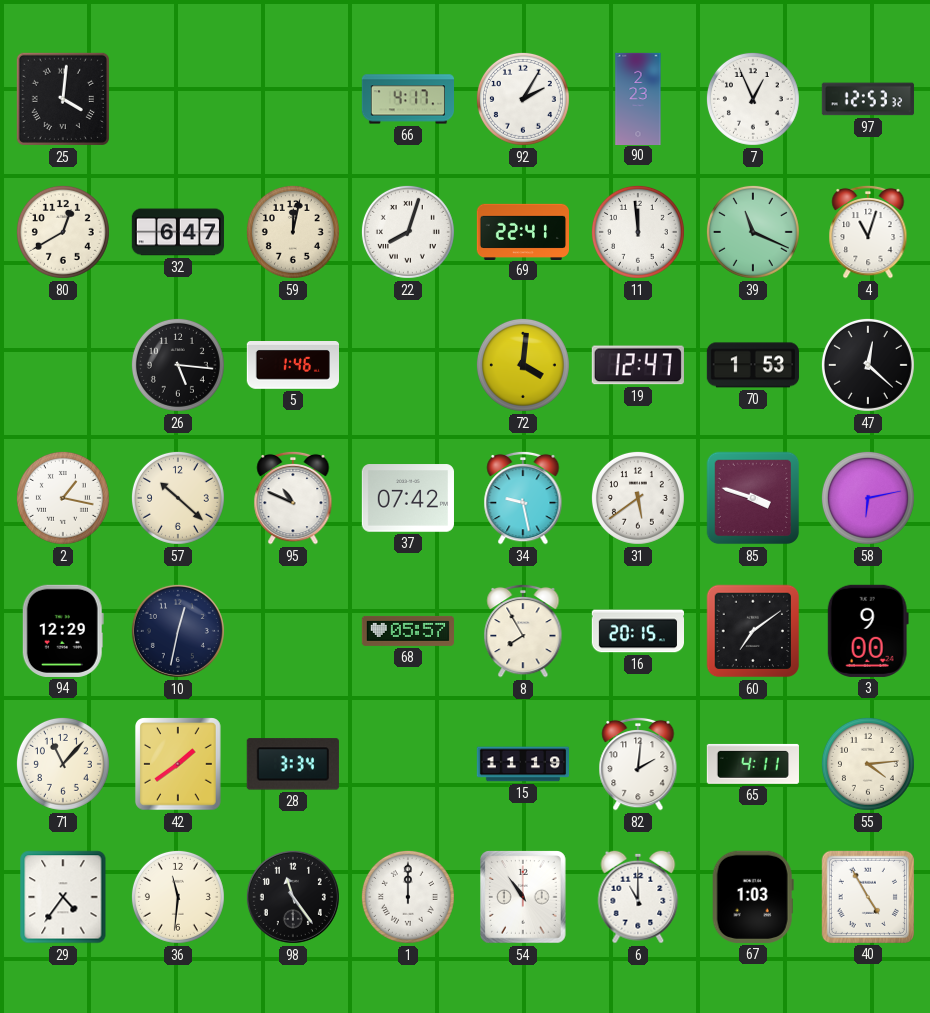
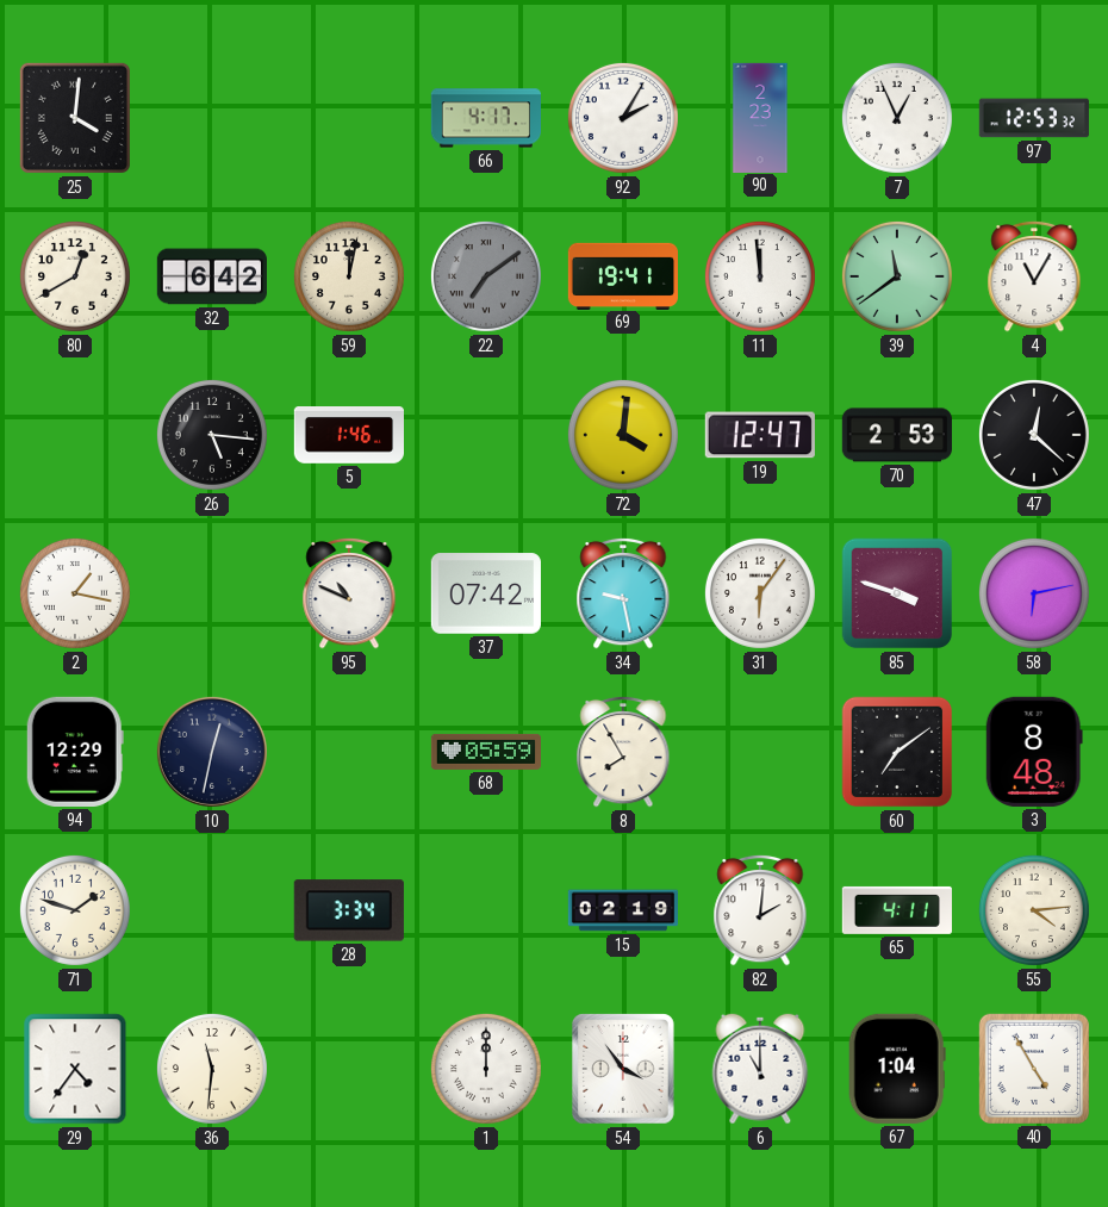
32: 6:47 -> 6:42 (211, 276)
22: 8:03 -> 7:09 (486, 276)
22 dial: white -> grey (486, 276)
69: 22:41 -> 19:41 (622, 275)
39: 11:19 -> 11:39 (897, 276)
4: 11:03 -> 11:05 (1034, 276)
70: 1:53 -> 2:53 (897, 435)
57: 10:22 -> none (178, 498)
31: 5:39 -> 6:06 (760, 593)
68: 05:57 -> 05:59 (485, 752)
16: 20:15 -> none (637, 631)
3: 9:00 -> 8:48 (1034, 752)
71: 11:07 -> 1:48 (75, 910)
42: 1:39 -> none (179, 764)
15: 11:19 -> 02:19 (622, 910)
98: 11:24 -> none (293, 897)
54: 10:54 -> 3:54 (624, 1069)
67: 1:03 -> 1:04 (897, 1069)
